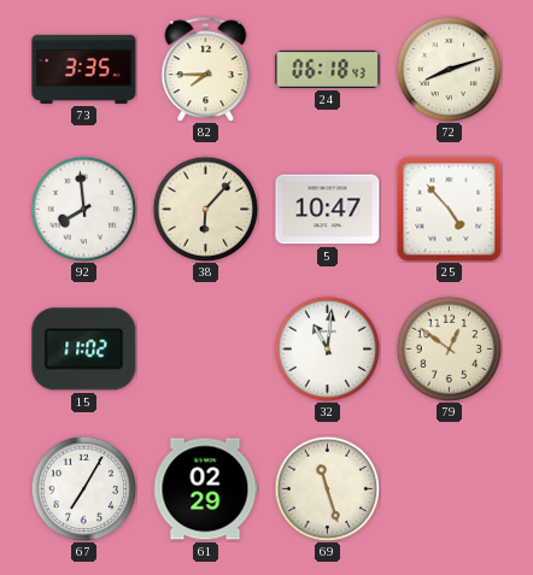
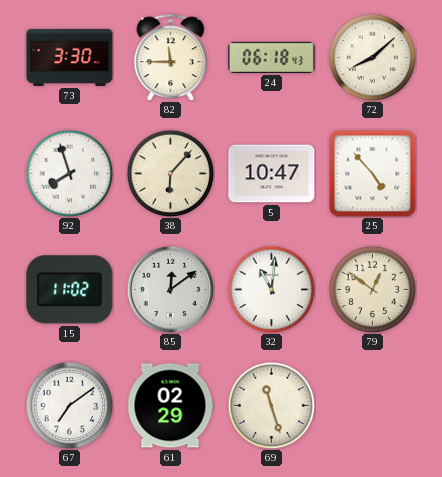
73: 3:35 -> 3:30 (70, 57)
82: 7:45 -> 11:45 (171, 57)
72: 8:12 -> 8:08 (372, 57)
92: 7:59 -> 7:57 (69, 173)
85: none -> 12:09 (170, 289)
67: 7:05 -> 7:09 (69, 405)
